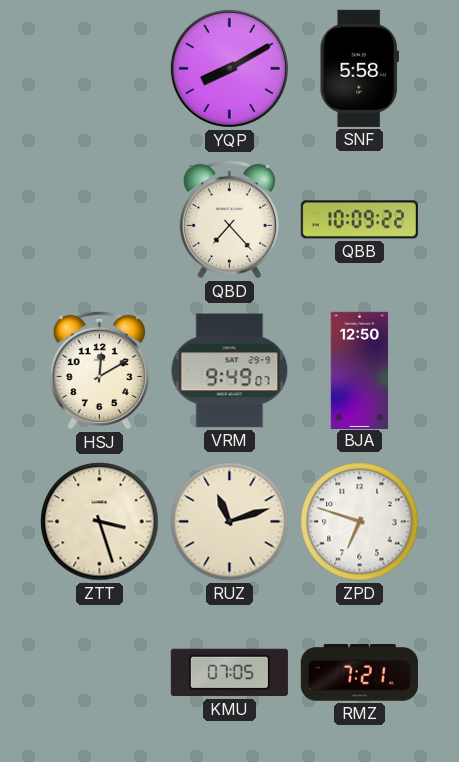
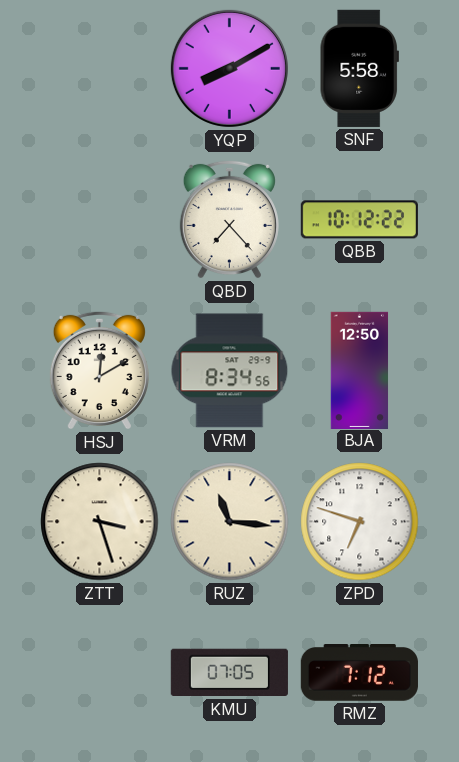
QBB: 10:09 -> 10:12 (359, 220)
VRM: 9:49 -> 8:34 (230, 371)
RUZ: 11:12 -> 11:16 (230, 522)
RMZ: 7:21 -> 7:12 (359, 673)
